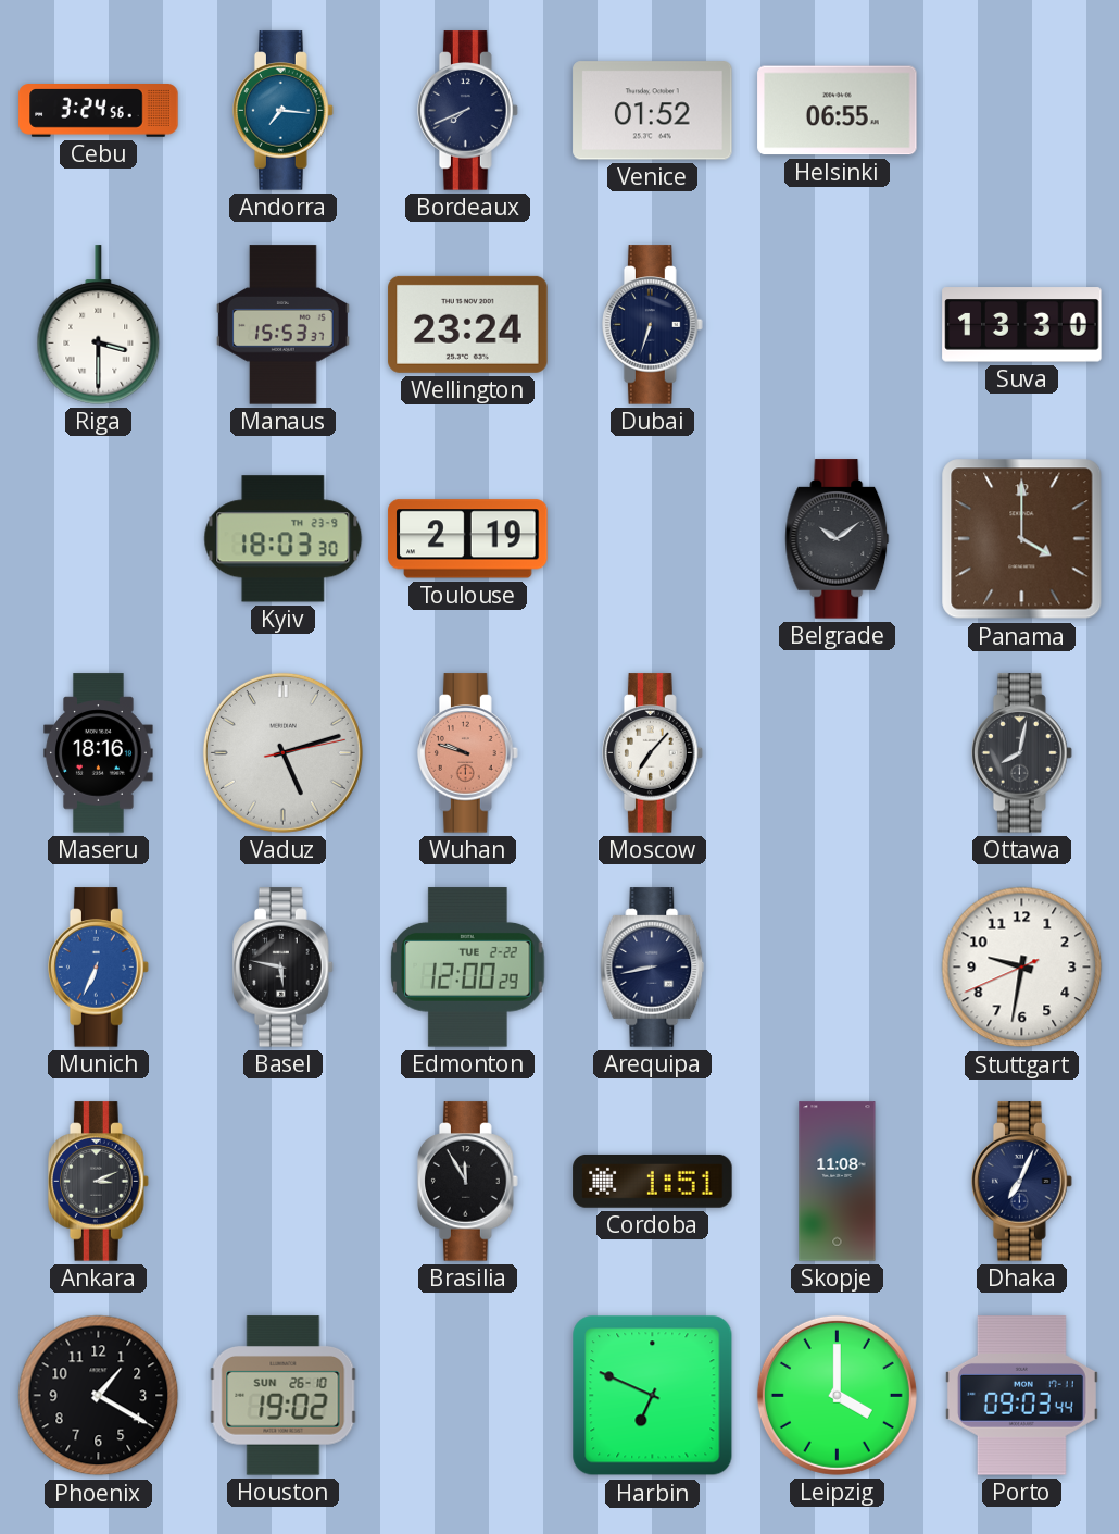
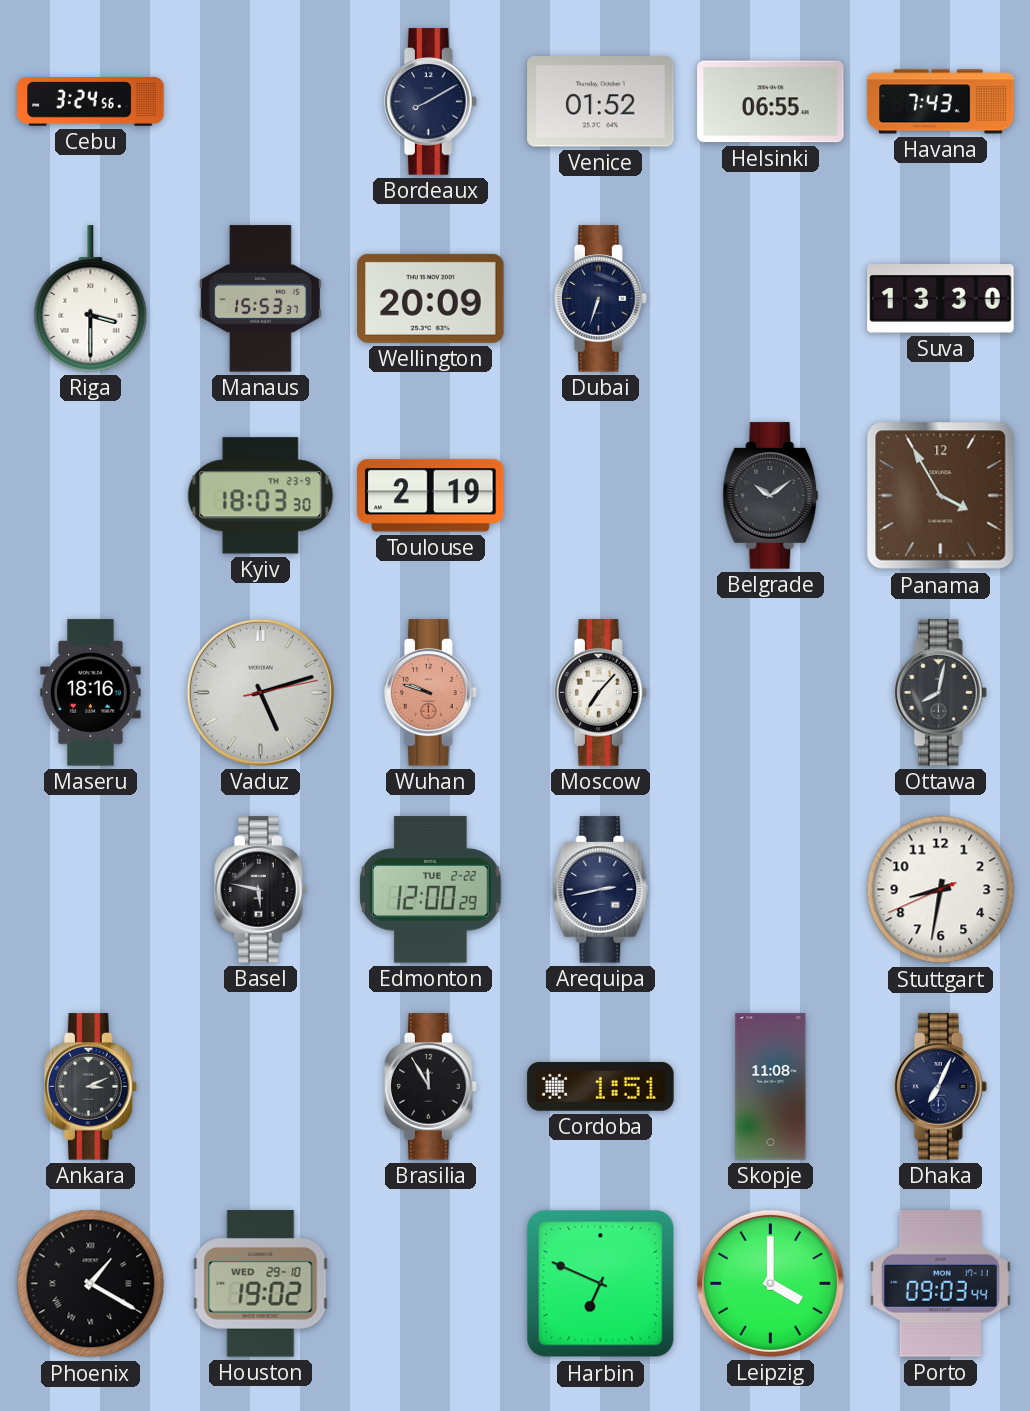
Andorra: 7:16 -> none (284, 111)
Bordeaux: 7:41 -> 8:10 (431, 102)
Havana: none -> 7:43 (941, 102)
Wellington: 23:24 -> 20:09 (431, 298)
Panama: 4:00 -> 3:55 (941, 496)
Munich: 6:34 -> none (99, 968)
Arequipa: 8:43 -> 2:43 (601, 890)
Stuttgart: 9:31 -> 8:31 (941, 890)
Phoenix numerals: Arabic -> Roman (91, 1284)
Houston date: SUN 26-10 -> WED 29-10 (261, 1284)
